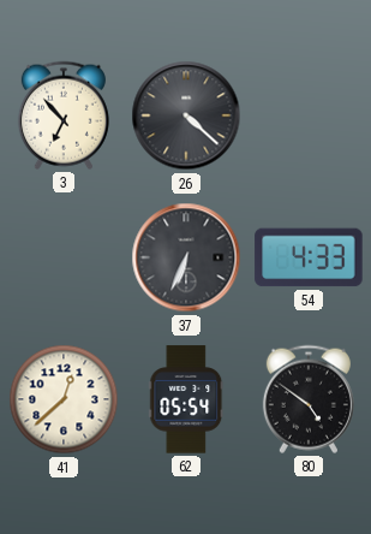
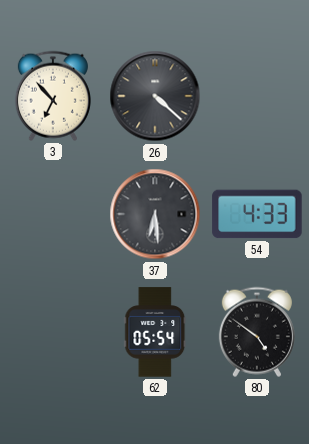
37: 6:34 -> 6:29 (155, 214)
41: 12:38 -> none (64, 399)
